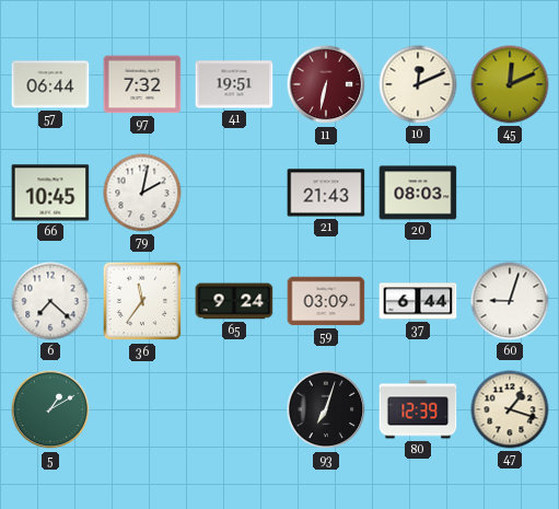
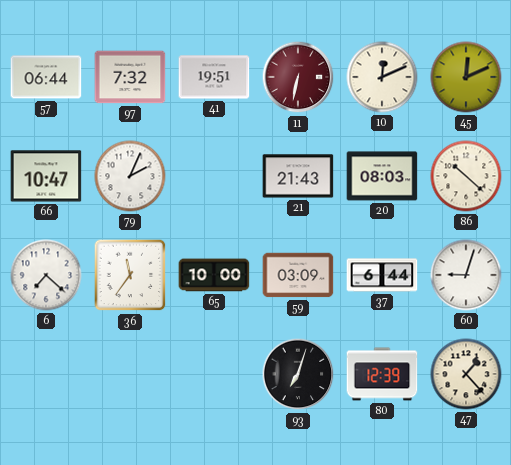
66: 10:45 -> 10:47 (46, 176)
79: 2:02 -> 2:04 (130, 176)
86: none -> 10:22 (466, 176)
65: 9:24 -> 10:00 (214, 275)
5: 1:10 -> none (50, 409)
47: 1:18 -> 1:23 (466, 374)
